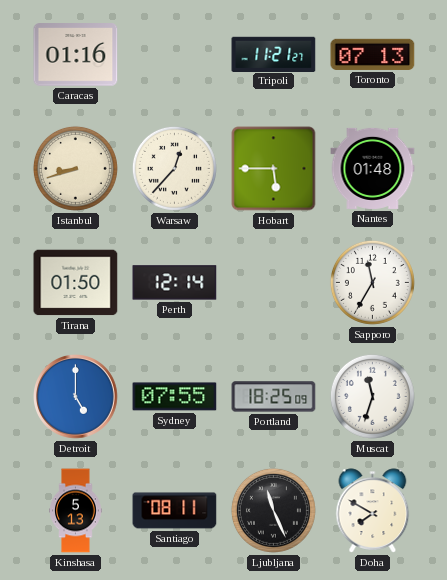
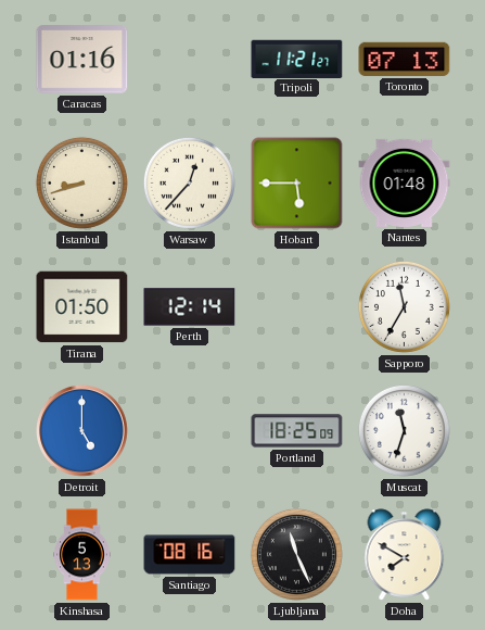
Sydney: 07:55 -> none (175, 397)
Santiago: 08:11 -> 08:16 (190, 555)
